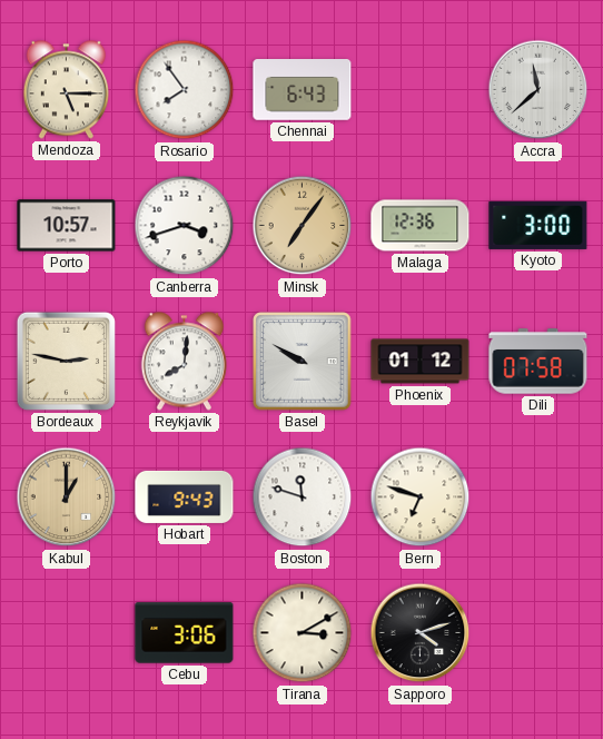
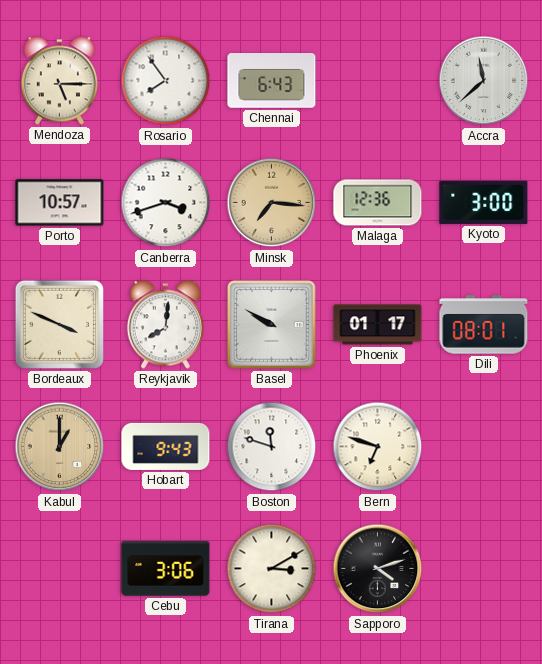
Minsk: 7:06 -> 7:16 (272, 203)
Bordeaux: 2:47 -> 3:49 (59, 324)
Phoenix: 01:12 -> 01:17 (378, 325)
Dili: 07:58 -> 08:01 (484, 325)
